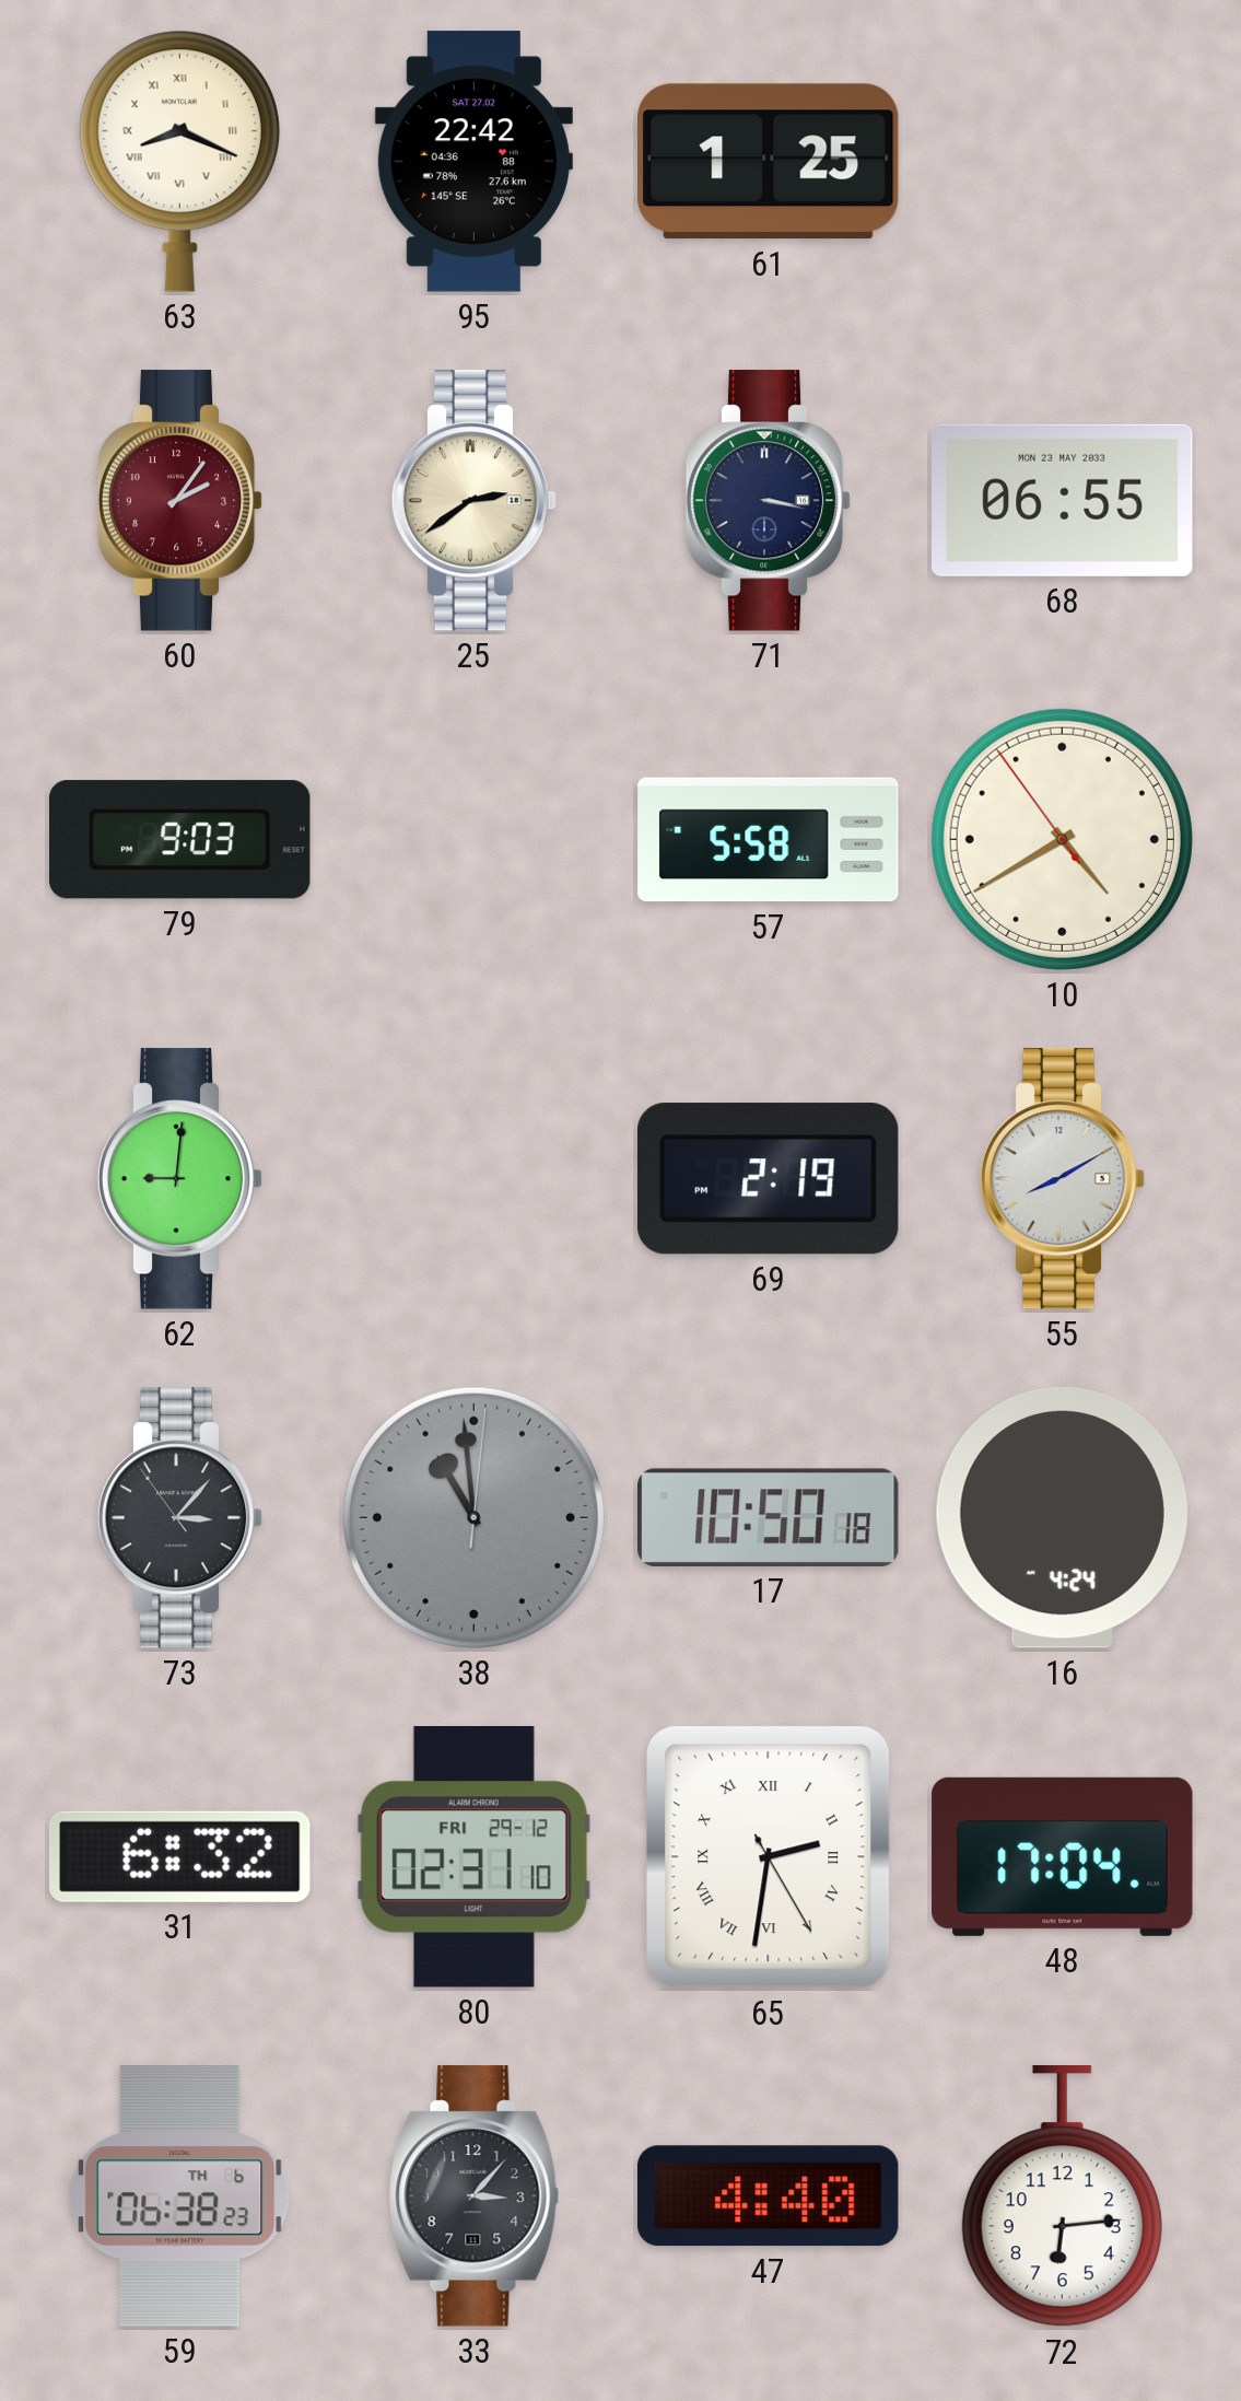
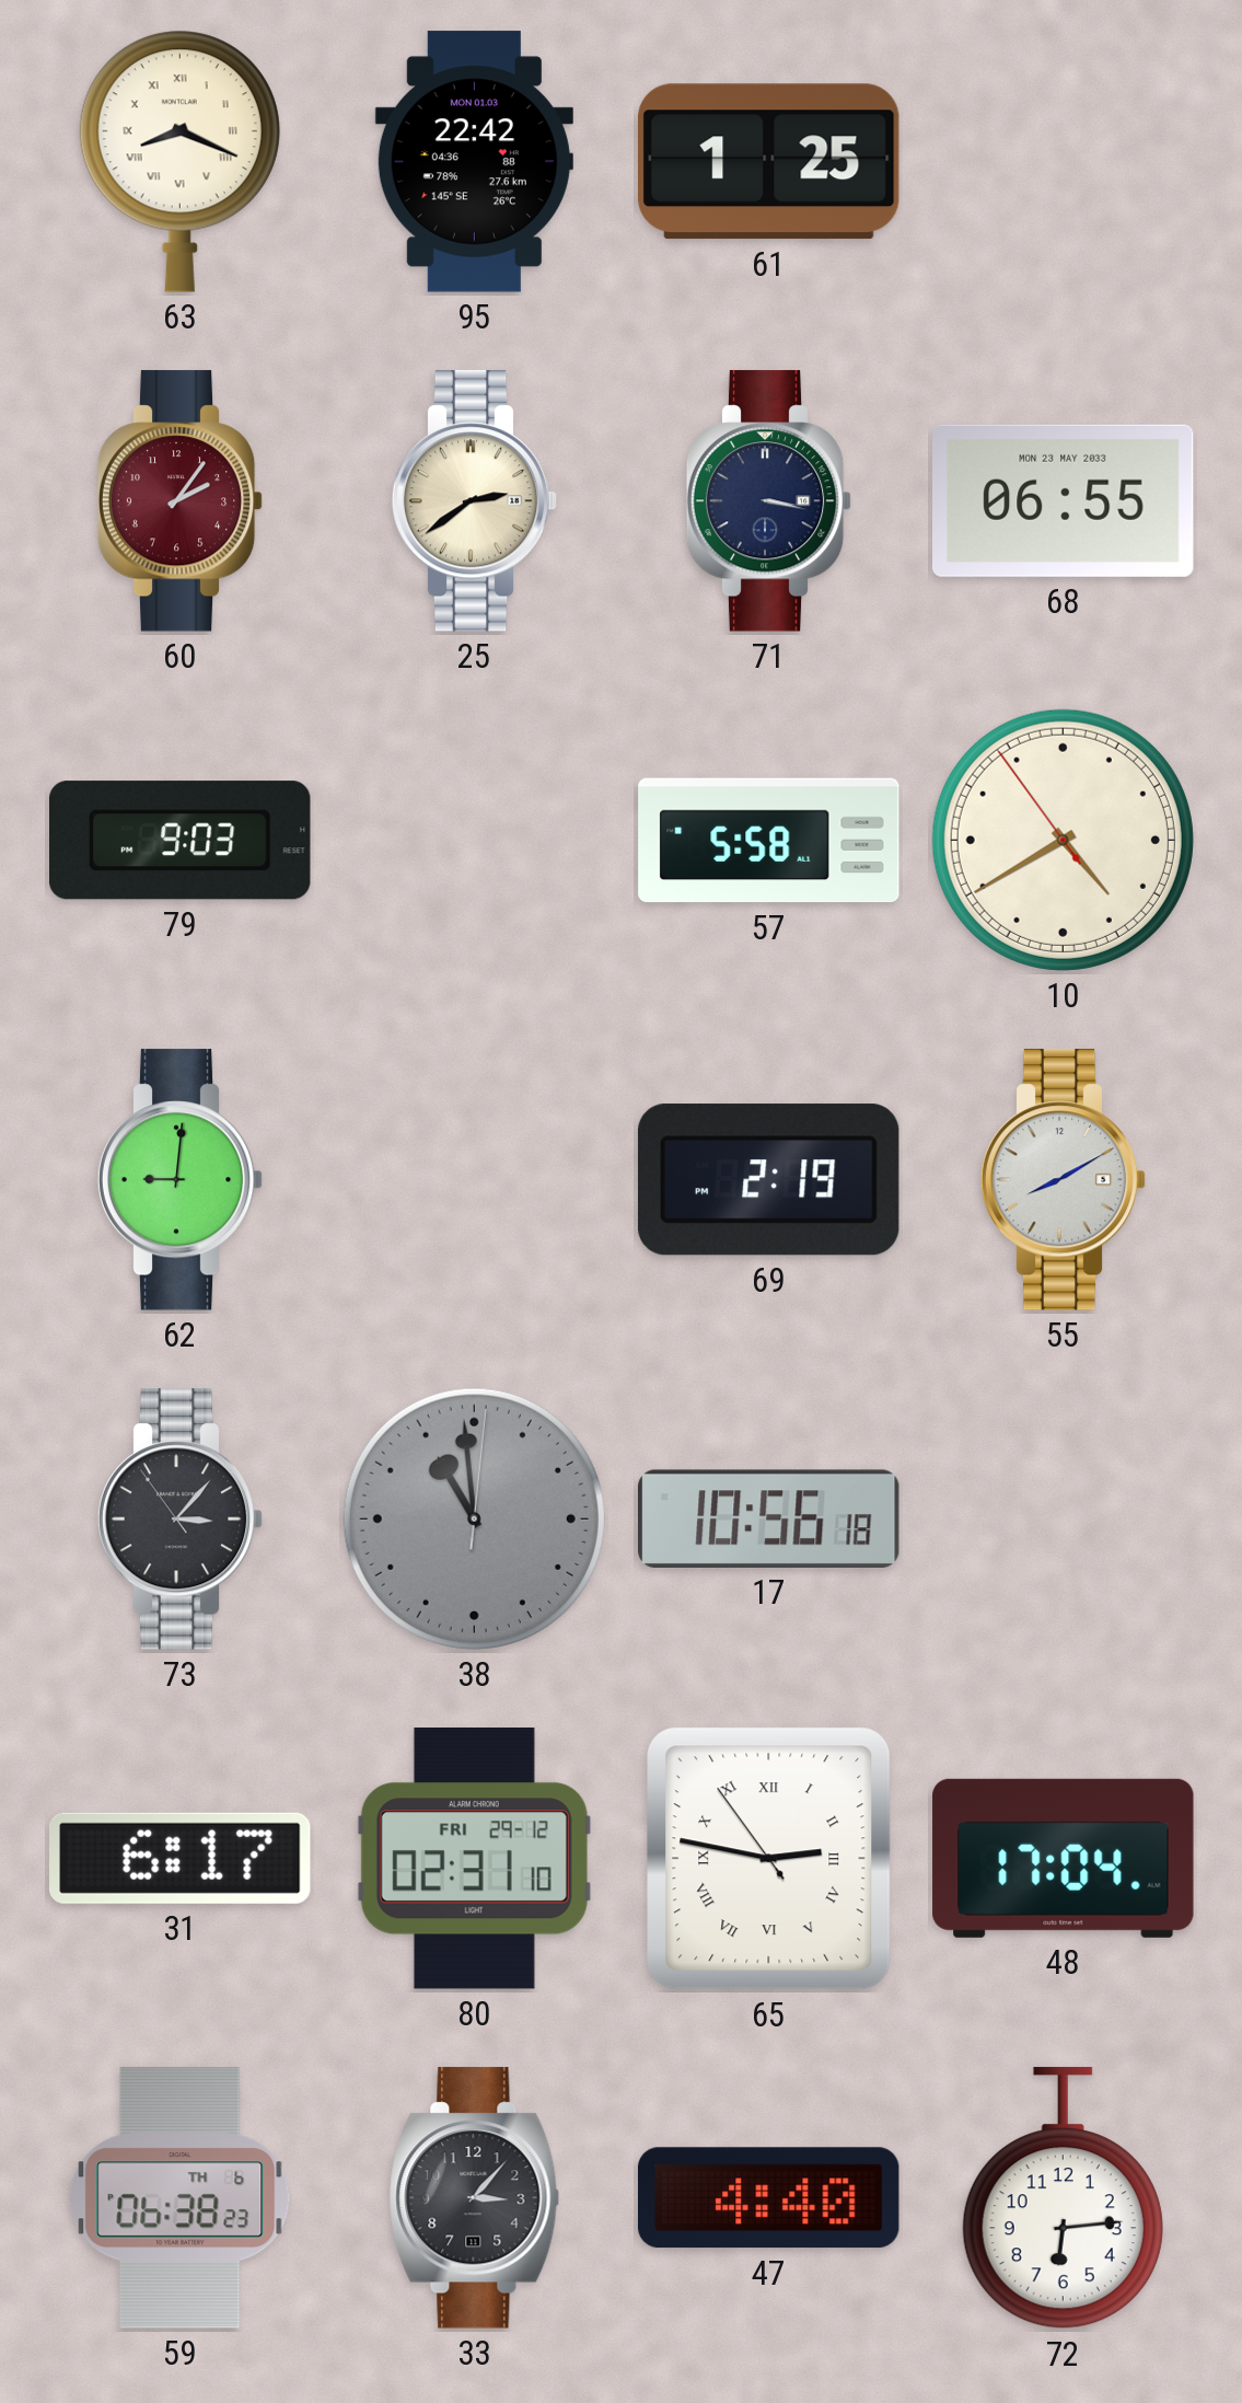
95 date: SAT 27.02 -> MON 01.03 (474, 162)
17: 10:50 -> 10:56 (769, 1518)
16: 4:24 -> none (1062, 1517)
31: 6:32 -> 6:17 (181, 1858)
65: 2:31 -> 2:46 (769, 1859)
